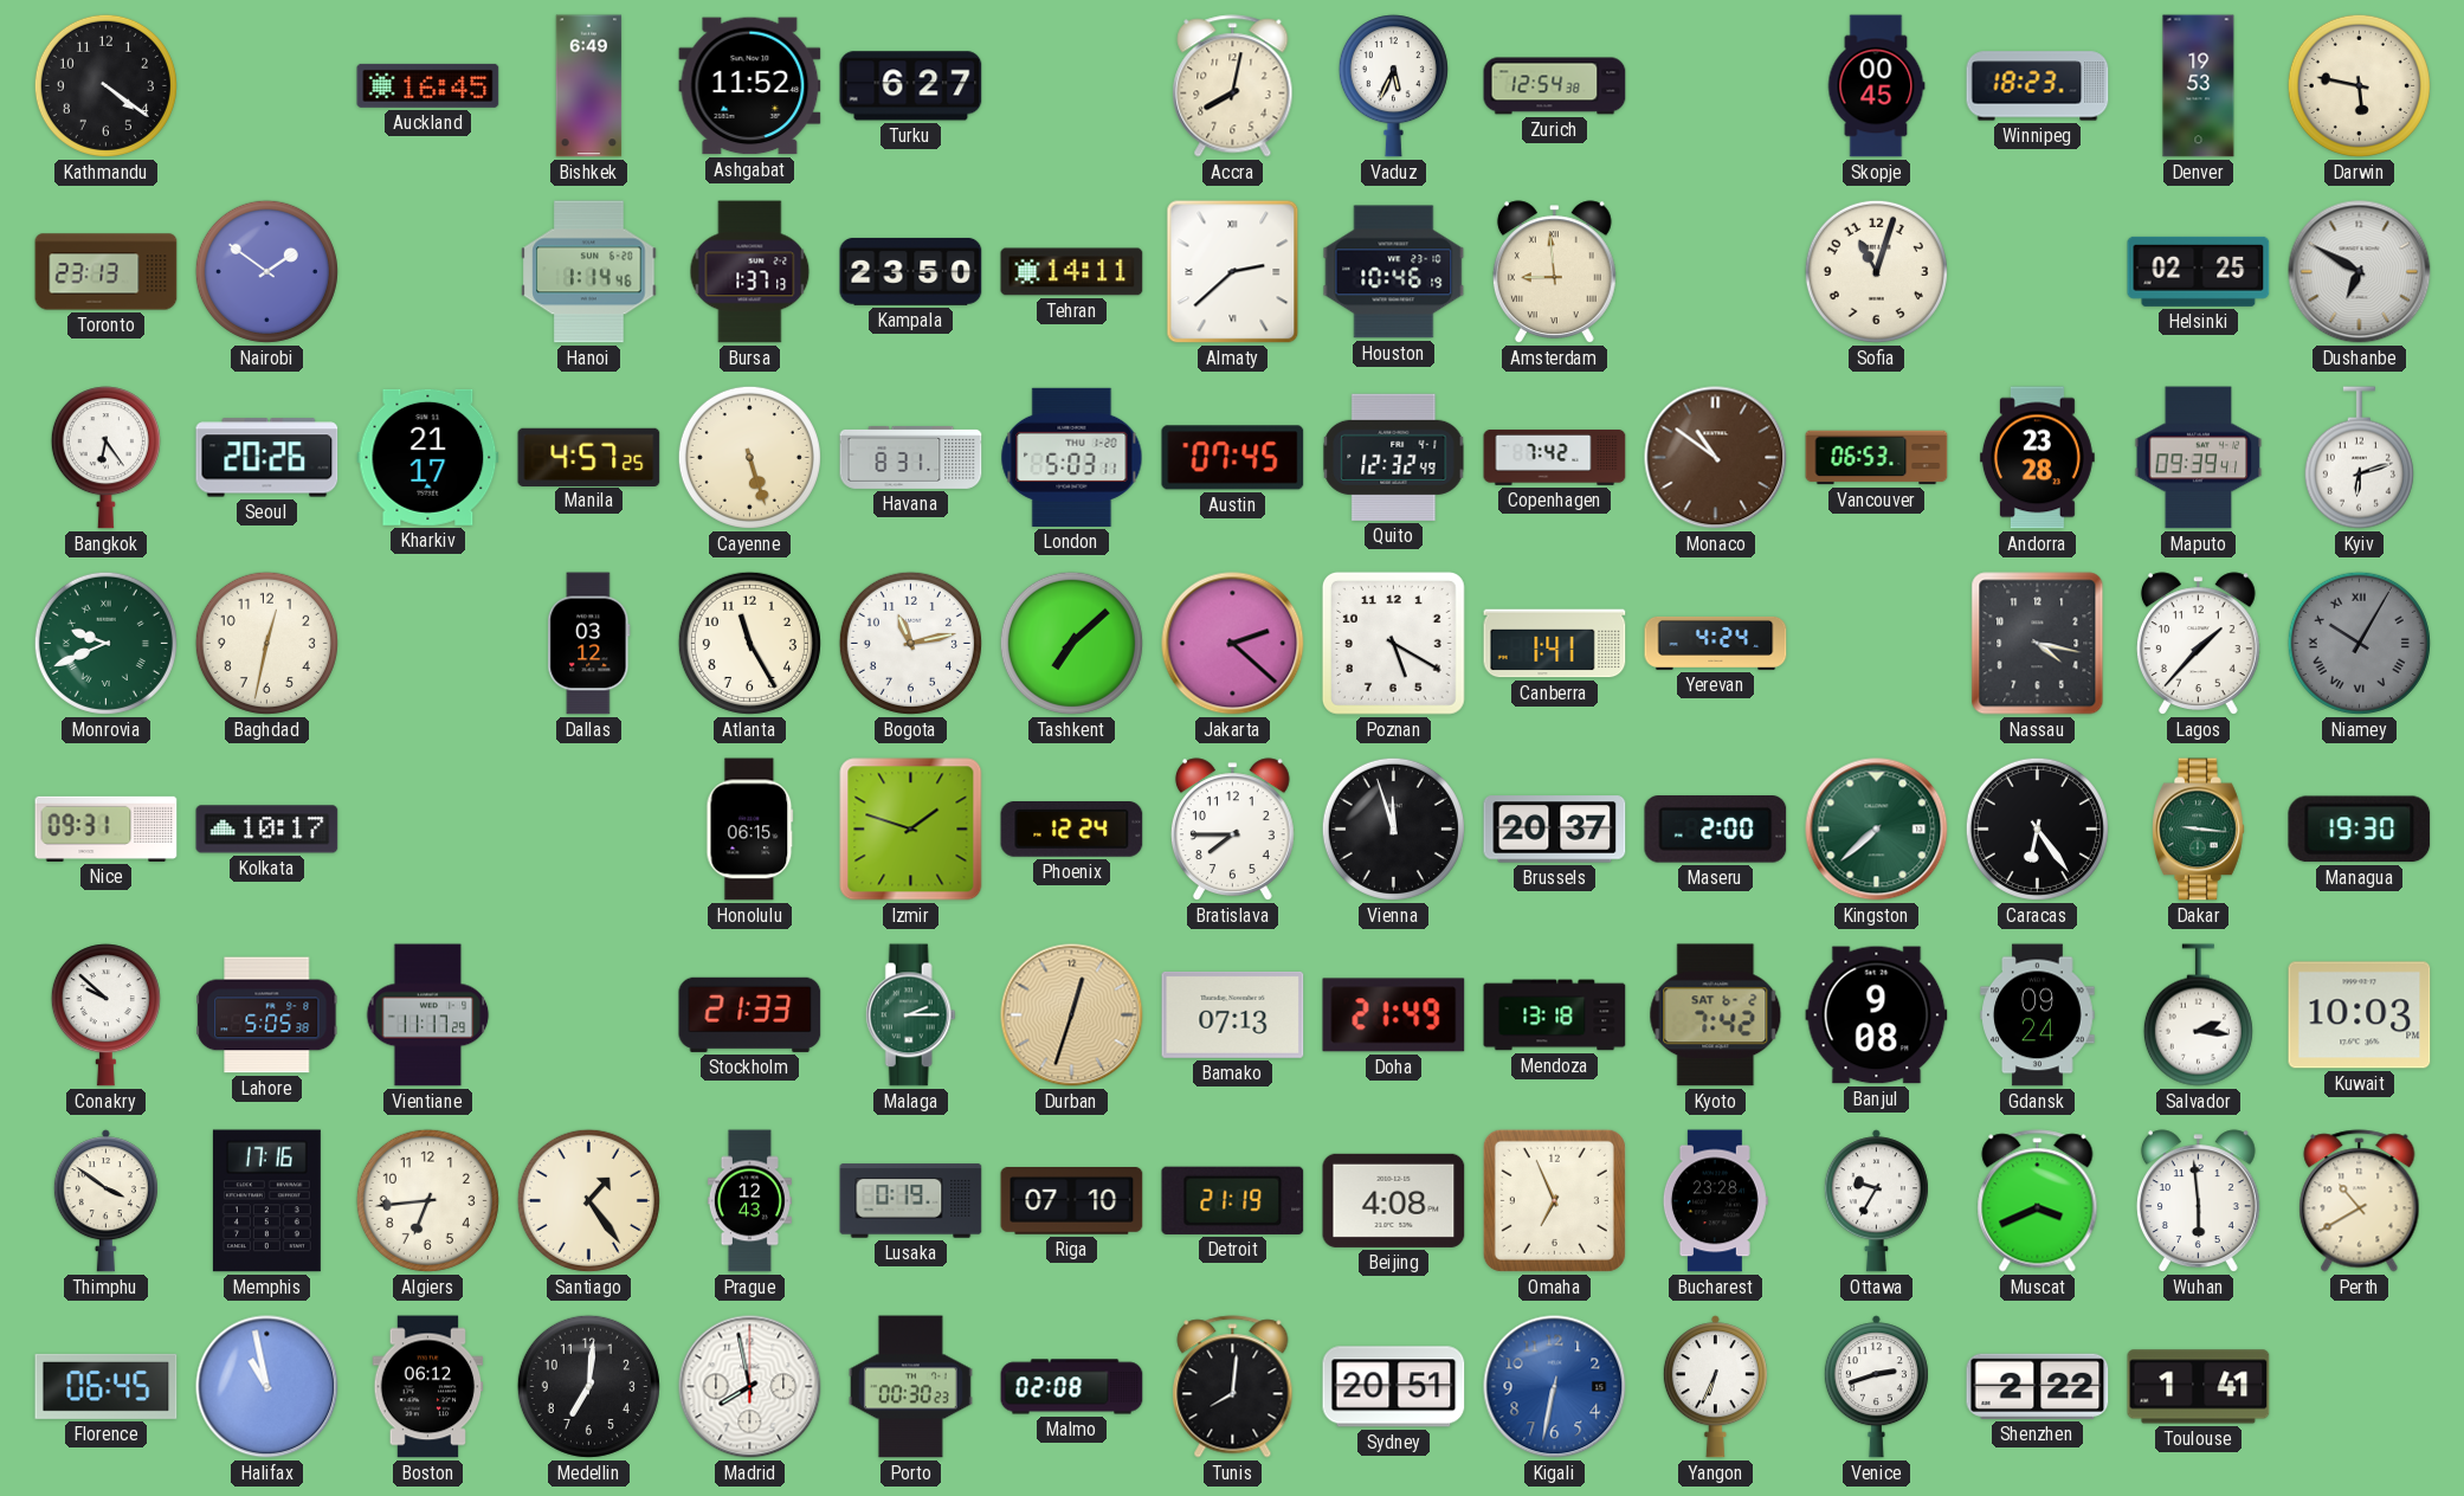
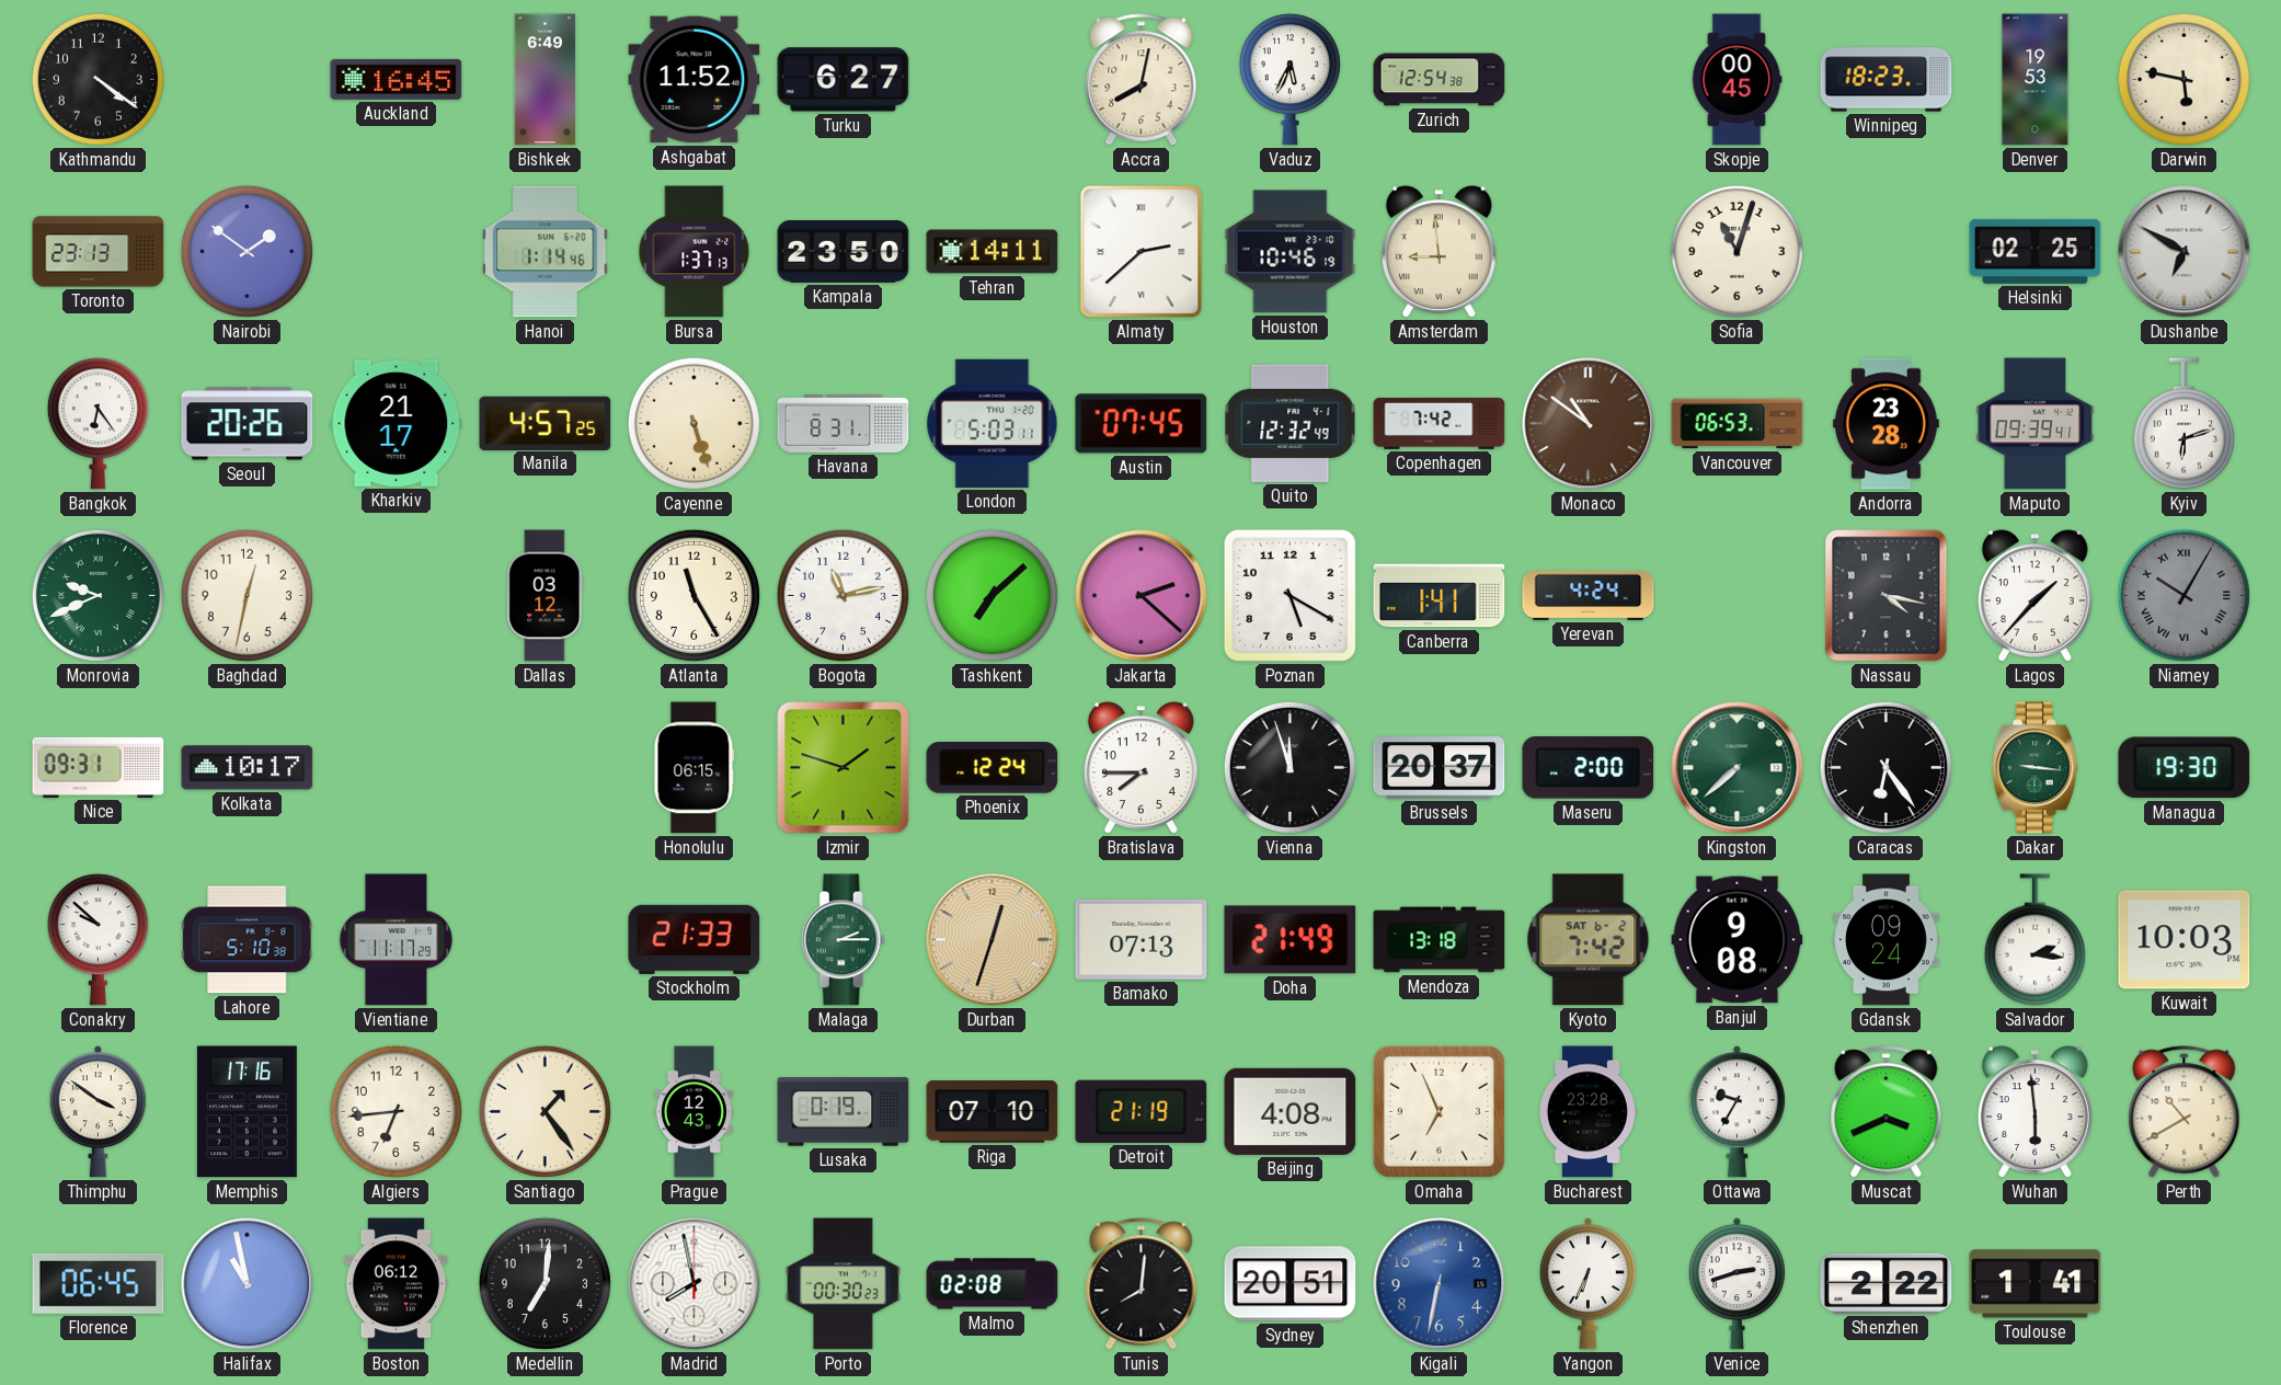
Lahore: 5:05 -> 5:10 (248, 940)
